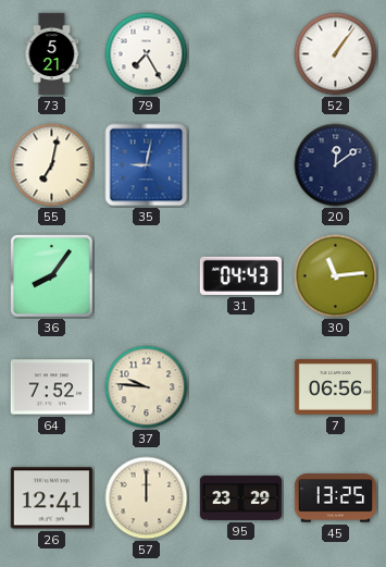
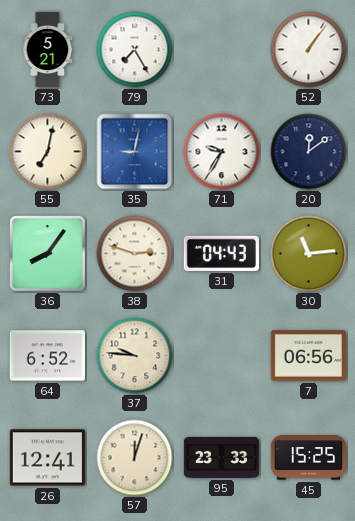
71: none -> 9:35 (222, 152)
38: none -> 2:48 (135, 254)
64: 7:52 -> 6:52 (47, 356)
57: 12:00 -> 12:03 (135, 458)
95: 23:29 -> 23:33 (221, 457)
45: 13:25 -> 15:25 (308, 458)
